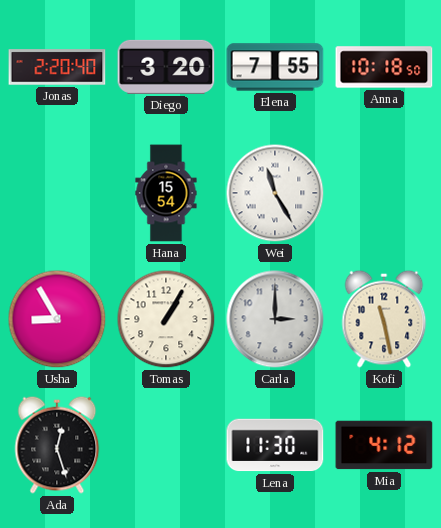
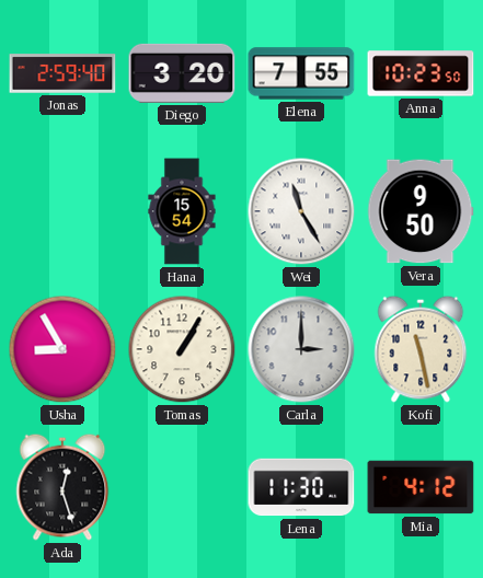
Jonas: 2:20 -> 2:59 (62, 73)
Anna: 10:18 -> 10:23 (421, 73)
Vera: none -> 9:50 (421, 211)
